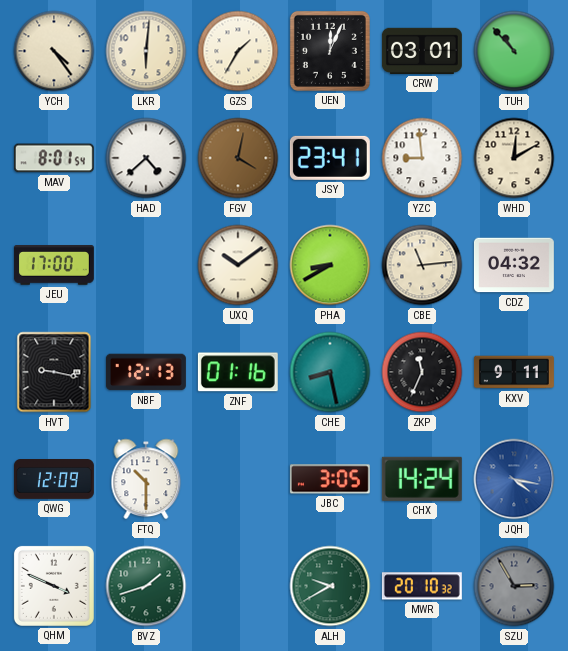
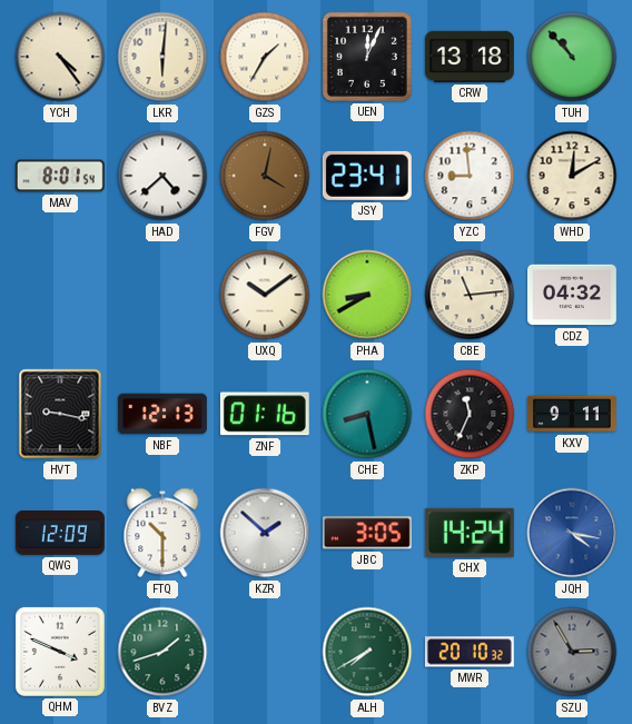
CRW: 03:01 -> 13:18 (470, 57)
JEU: 17:00 -> none (54, 265)
KZR: none -> 1:52 (265, 533)
ALH: 9:40 -> 7:40 (367, 652)
